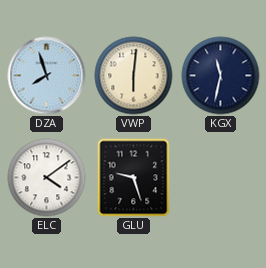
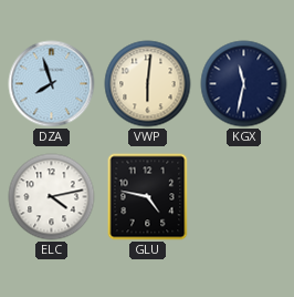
ELC: 4:09 -> 4:13 (52, 197)
GLU: 9:27 -> 4:47 (148, 197)
